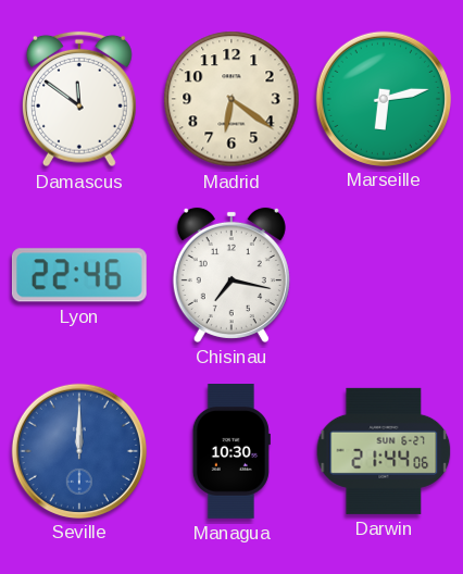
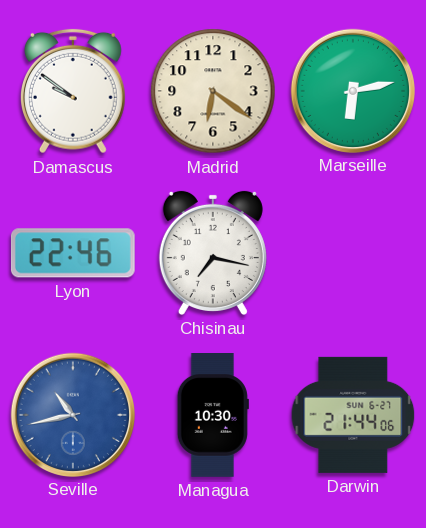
Damascus: 11:51 -> 9:51 (73, 91)
Seville: 12:00 -> 10:43 (72, 414)
